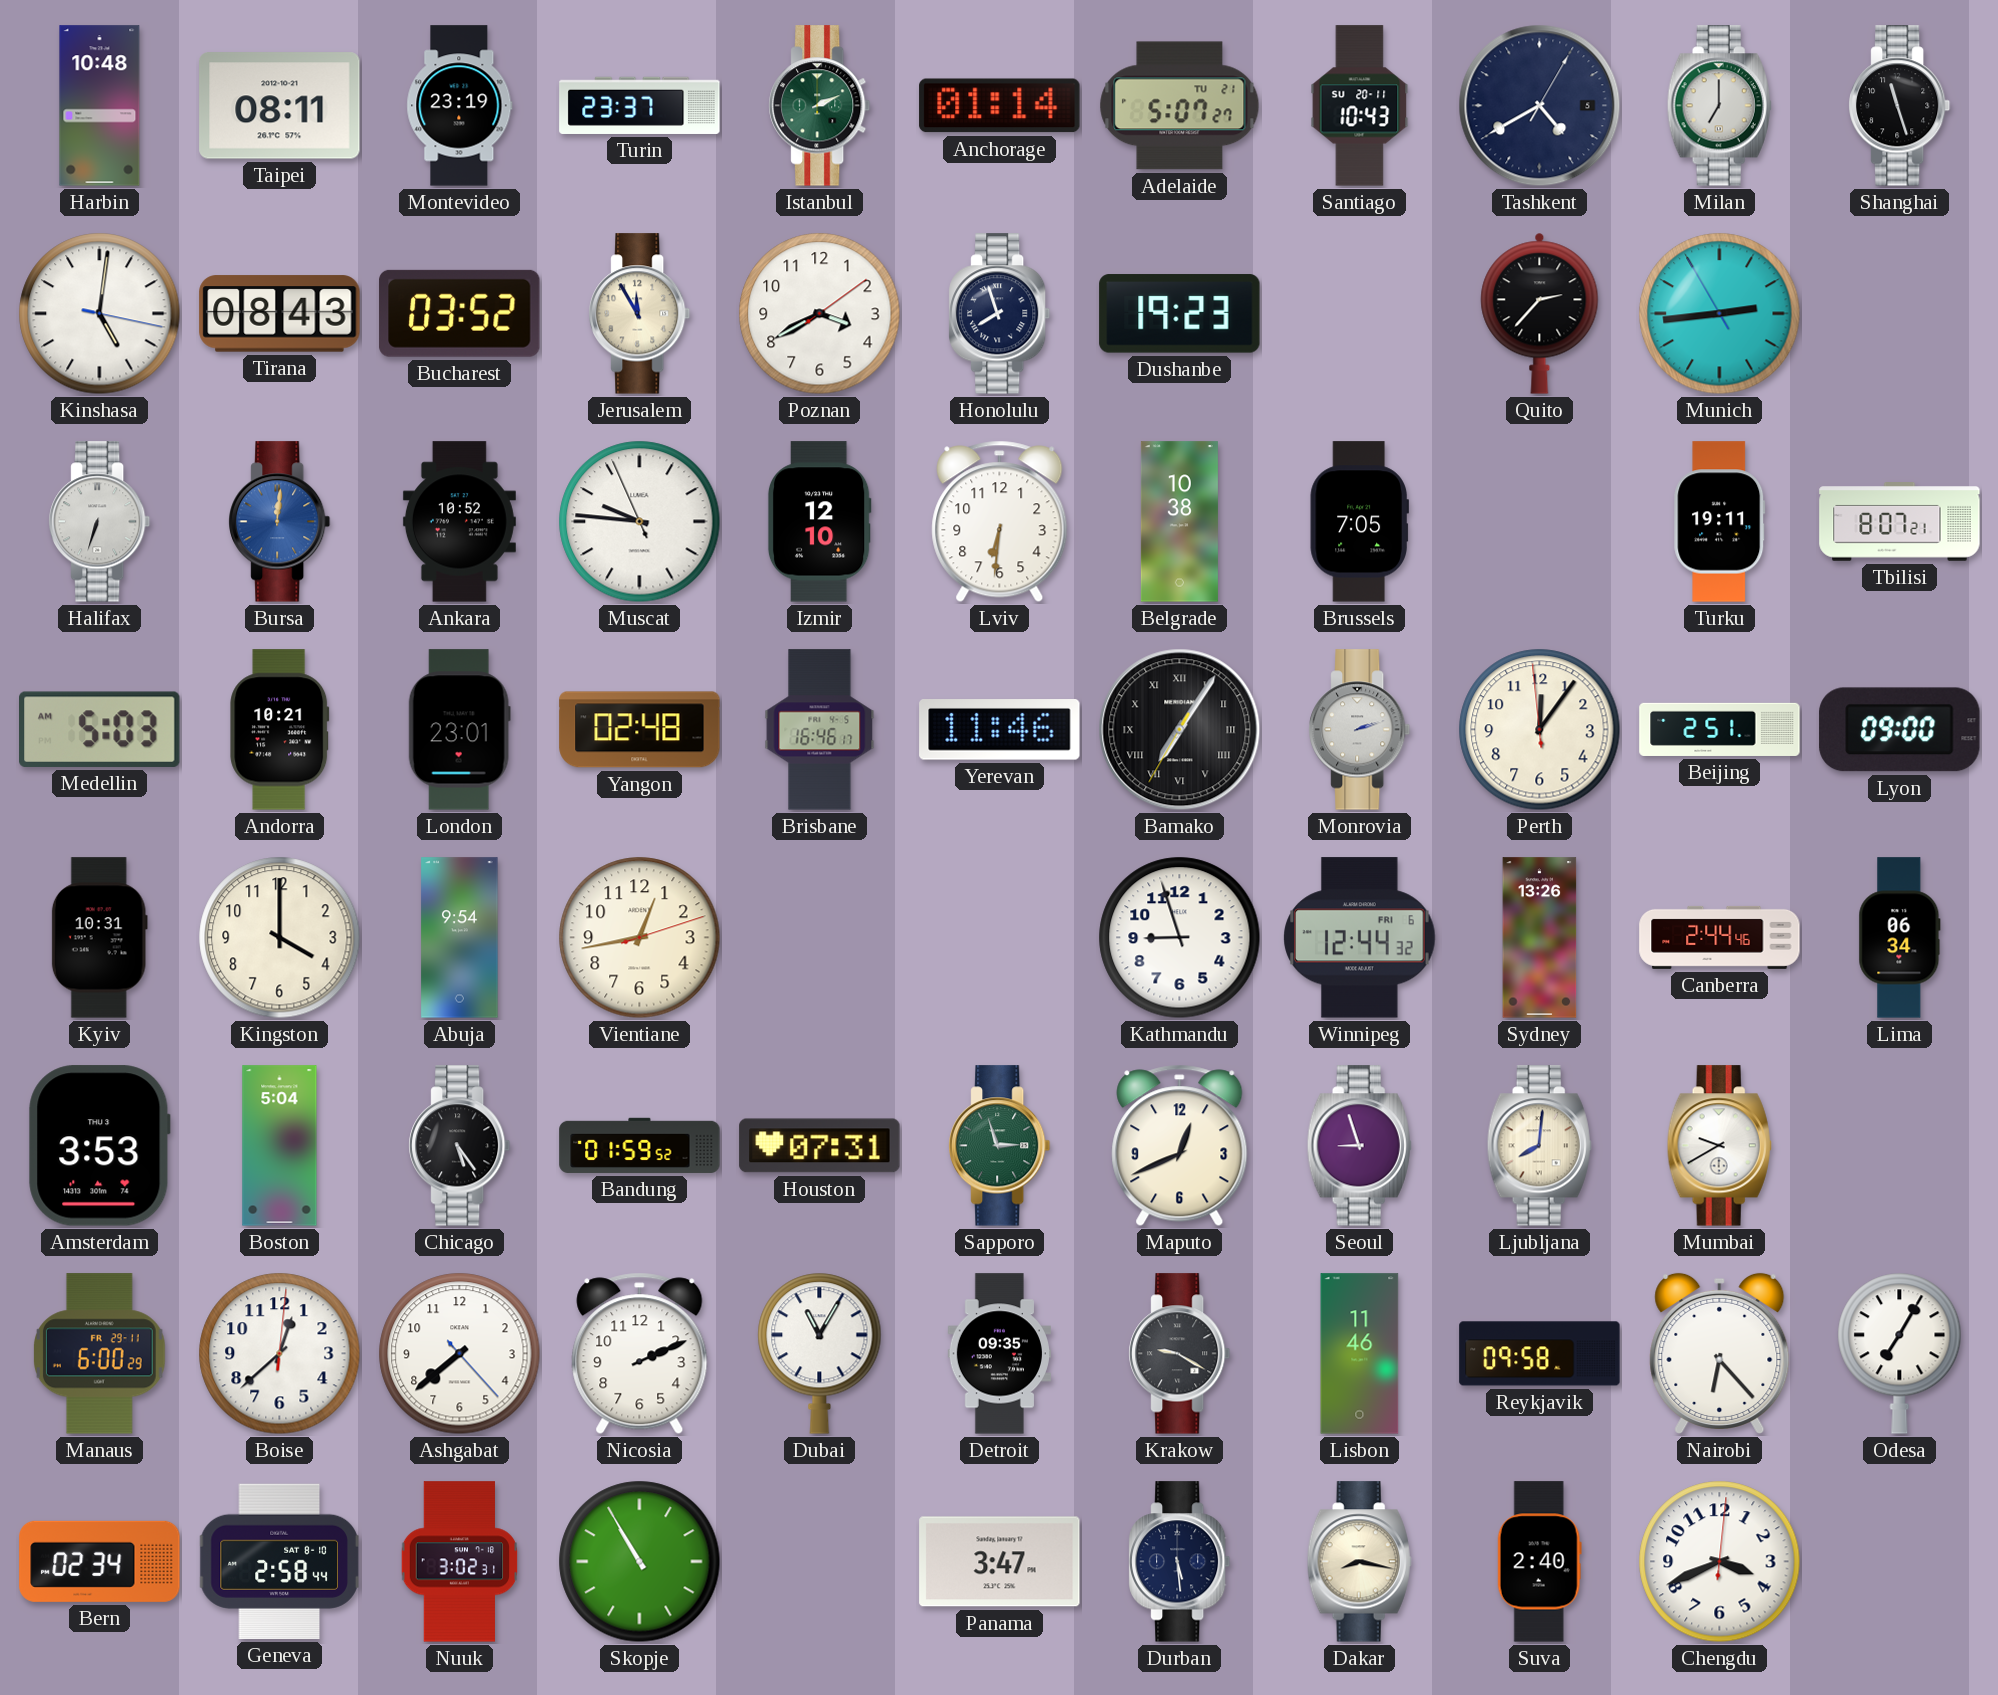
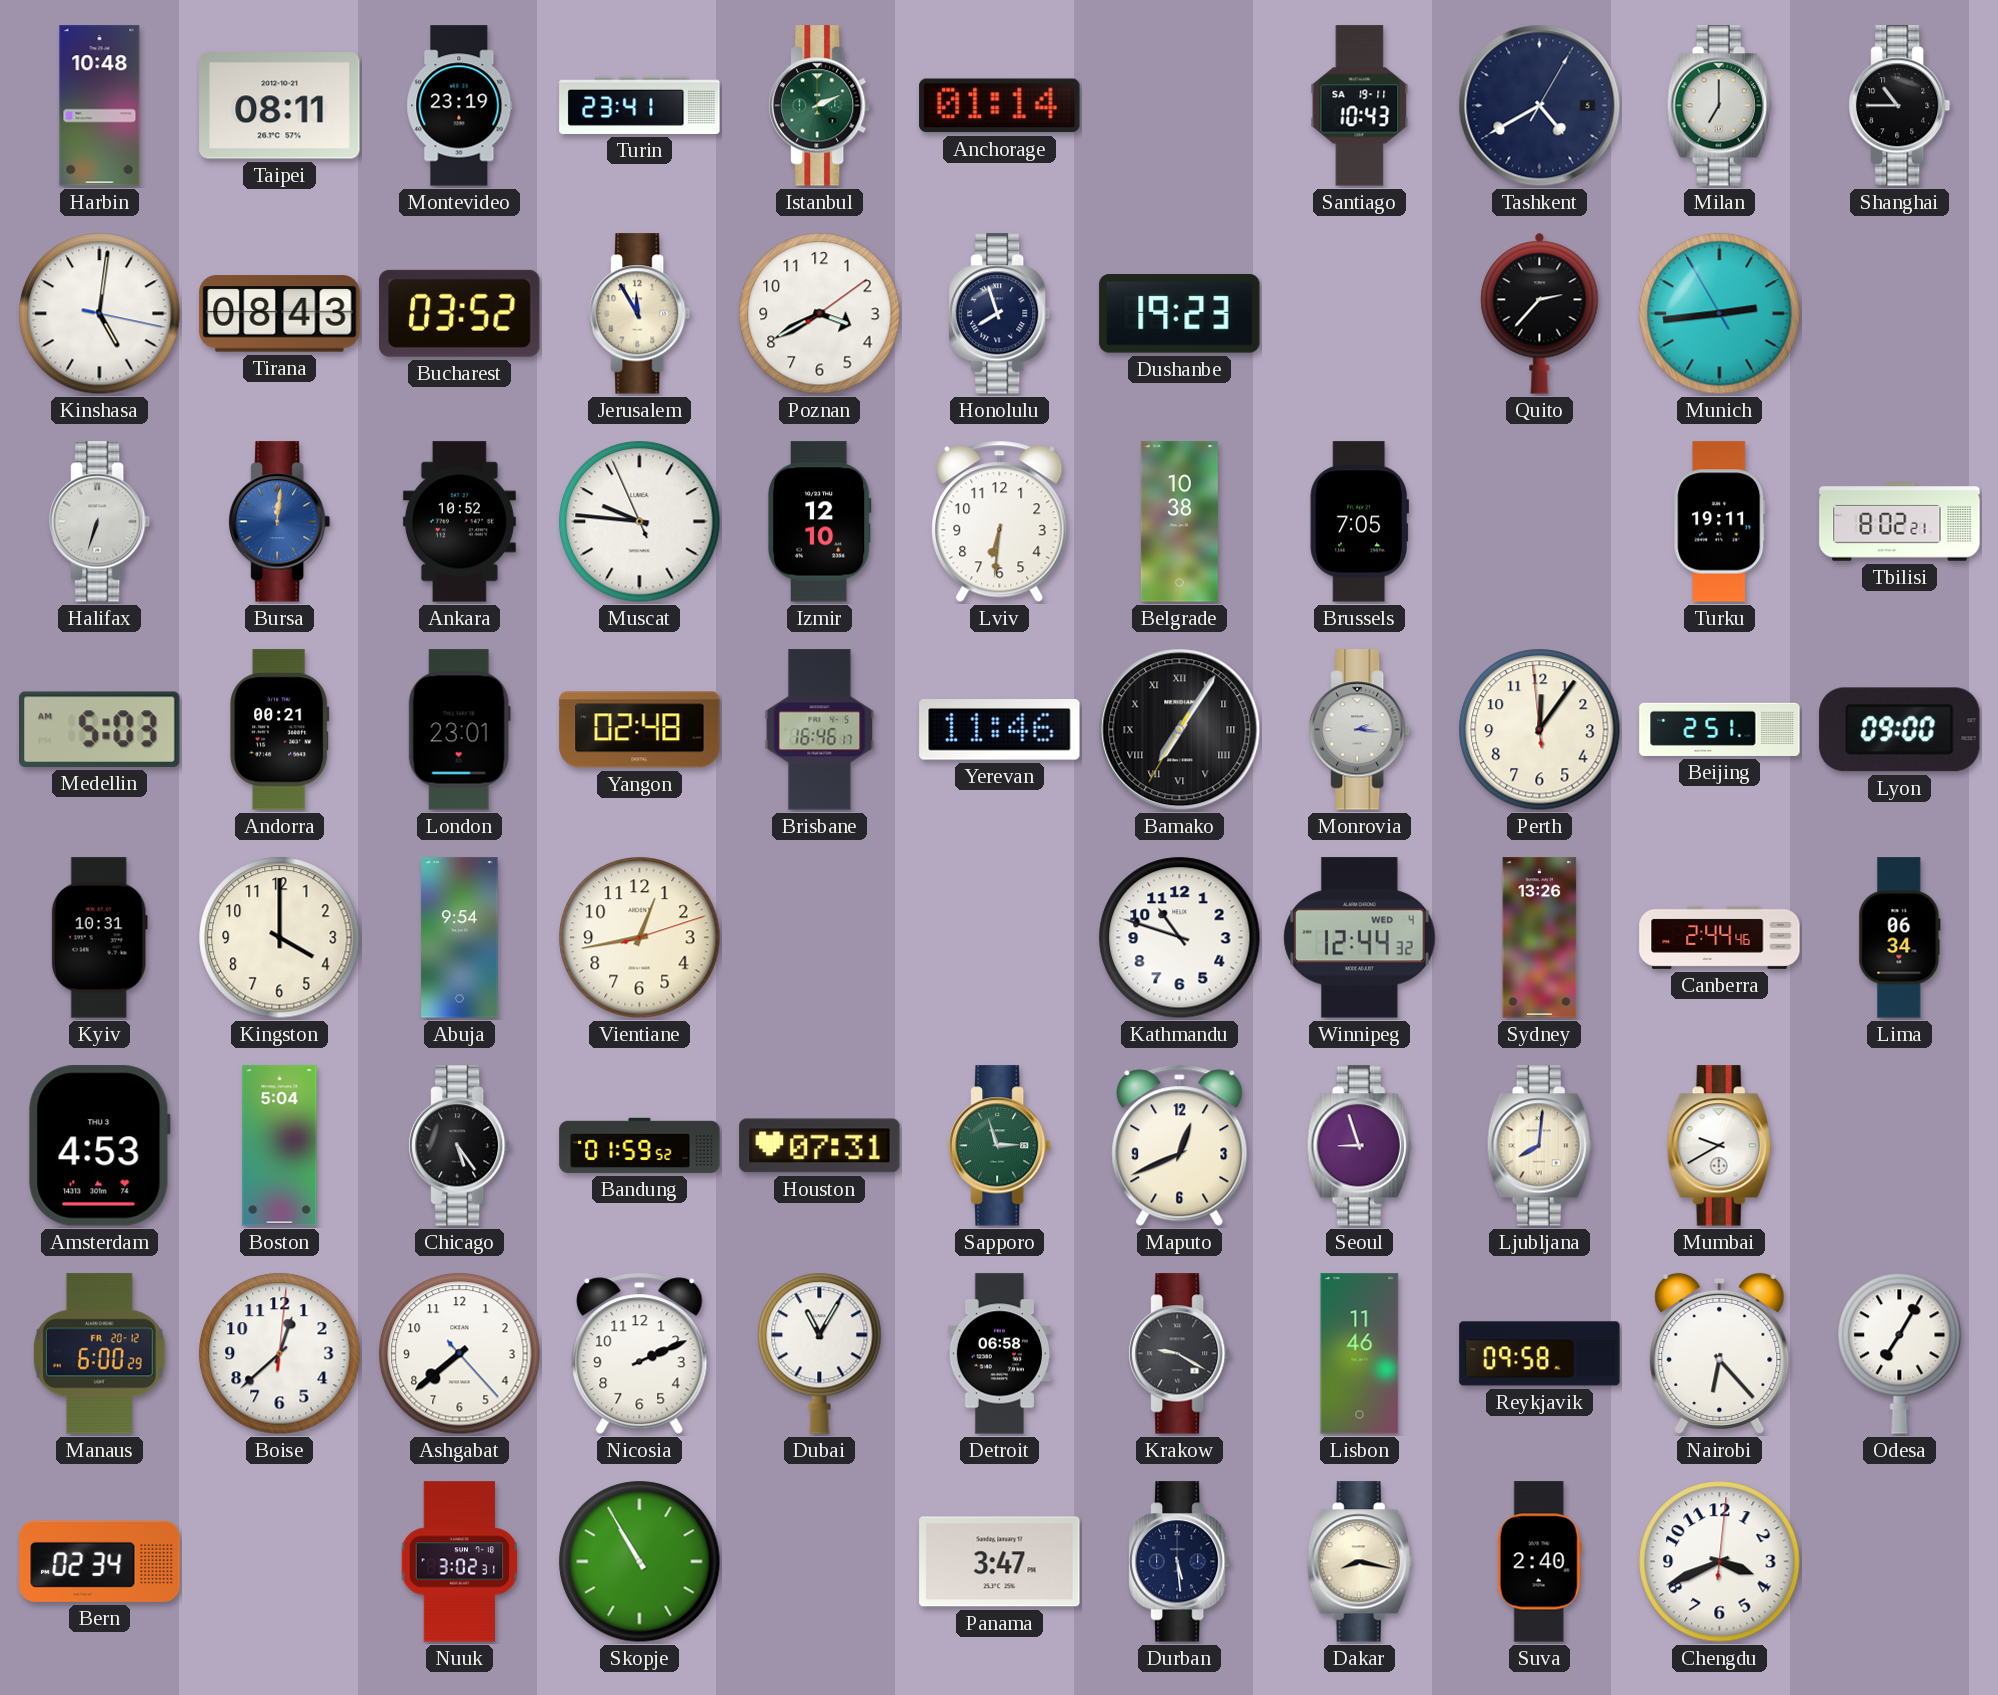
Turin: 23:37 -> 23:41 (640, 105)
Adelaide: 5:07 -> none (1180, 106)
Santiago date: SU 20-11 -> SA 19-11 (1360, 106)
Shanghai: 11:27 -> 10:45 (1900, 106)
Tbilisi: 8:07 -> 8:02 (1900, 522)
Andorra: 10:21 -> 00:21 (280, 730)
Monrovia: 2:12 -> 2:16 (1360, 730)
Kathmandu: 8:57 -> 10:48 (1180, 938)
Winnipeg date: FRI 6 -> WED 4 (1360, 938)
Amsterdam: 3:53 -> 4:53 (100, 1146)
Manaus date: FR 29-11 -> FR 20-12 (99, 1354)
Detroit: 09:35 -> 06:58 (999, 1354)
Geneva: 2:58 -> none (279, 1561)
